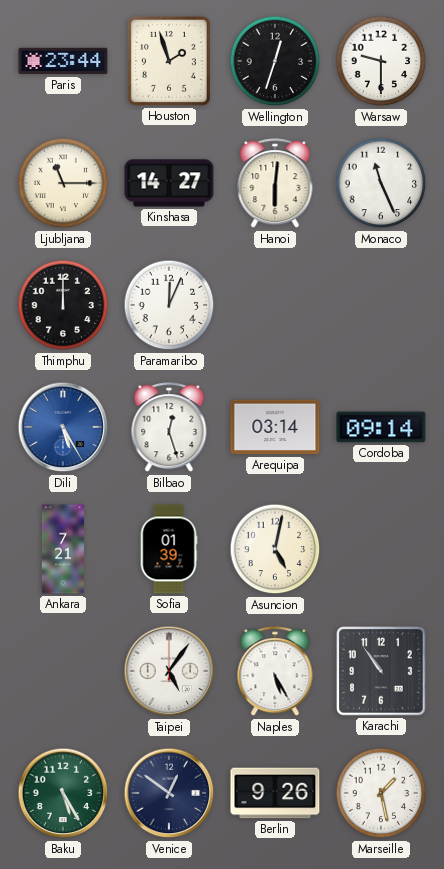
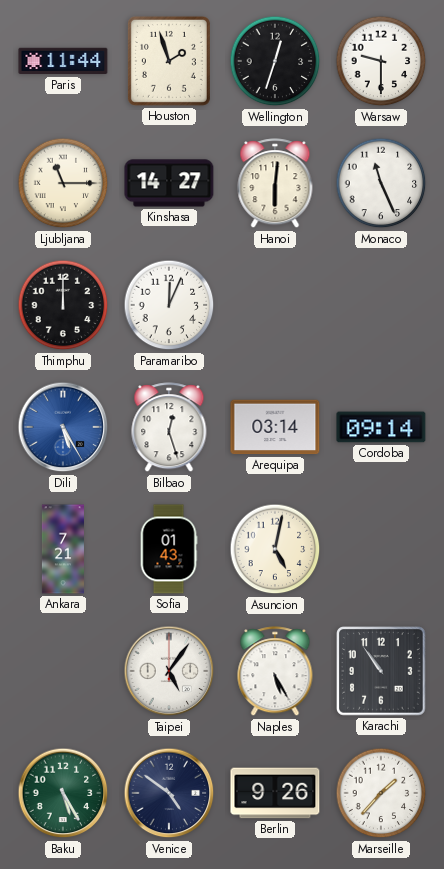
Paris: 23:44 -> 11:44 (63, 61)
Sofia: 01:39 -> 01:43 (169, 549)
Venice: 12:51 -> 4:51 (169, 793)
Marseille: 1:28 -> 1:37 (381, 793)
